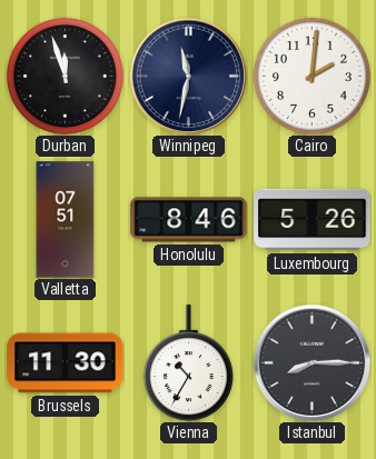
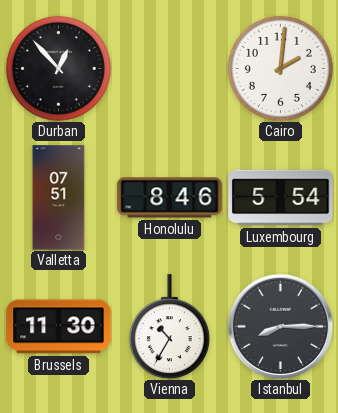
Durban: 11:57 -> 12:53 (58, 68)
Winnipeg: 11:32 -> none (188, 76)
Luxembourg: 5:26 -> 5:54 (281, 198)
